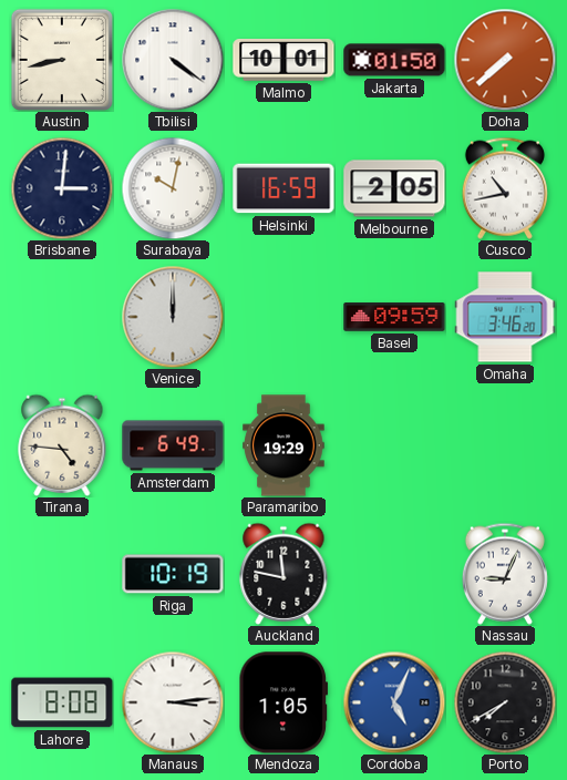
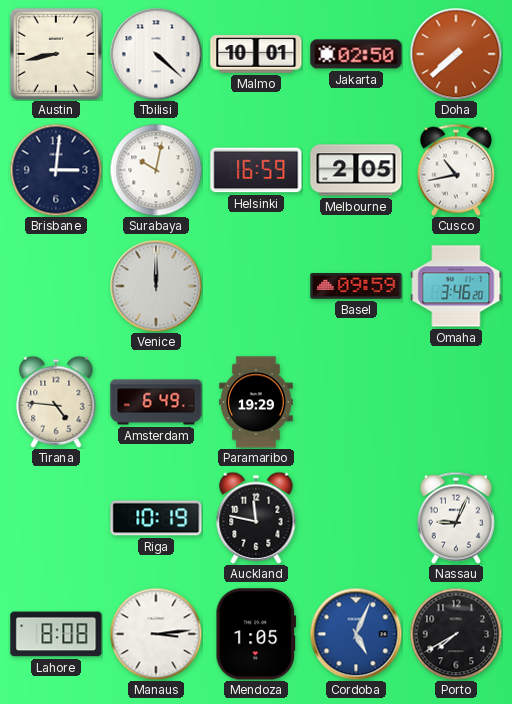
Tbilisi: 4:21 -> 4:22 (156, 54)
Jakarta: 01:50 -> 02:50 (356, 54)
